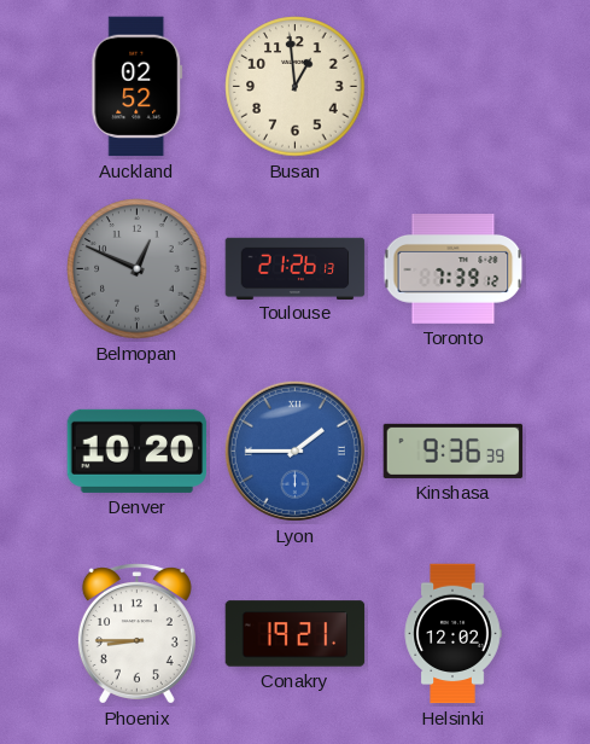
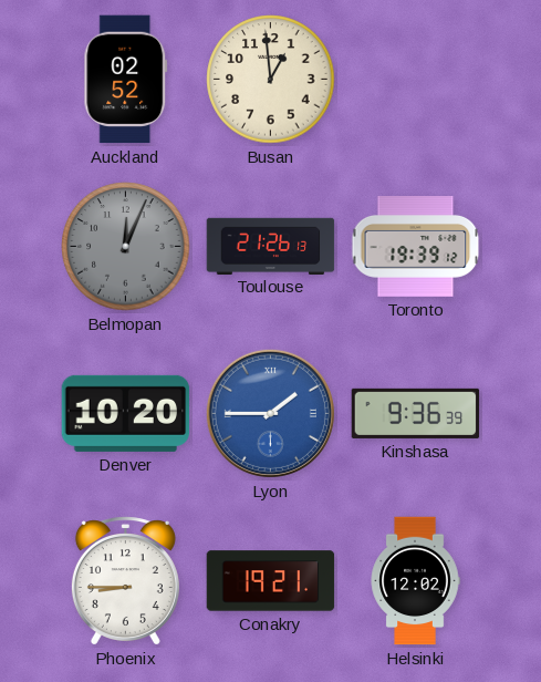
Belmopan: 12:49 -> 12:04 (126, 247)
Toronto: 7:39 -> 19:39 (416, 247)
